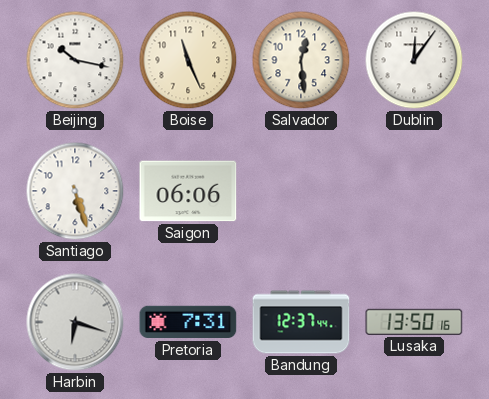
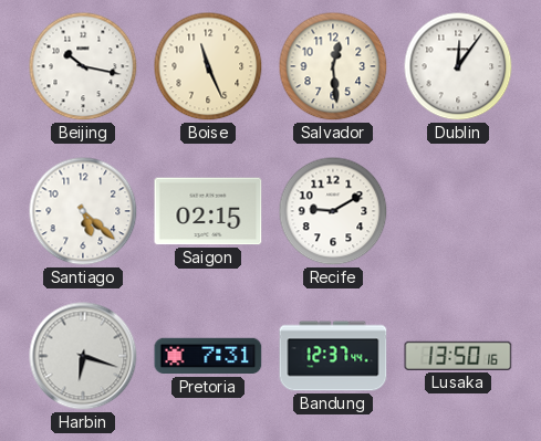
Santiago: 5:27 -> 5:22 (83, 211)
Saigon: 06:06 -> 02:15 (208, 211)
Recife: none -> 9:10 (333, 211)
